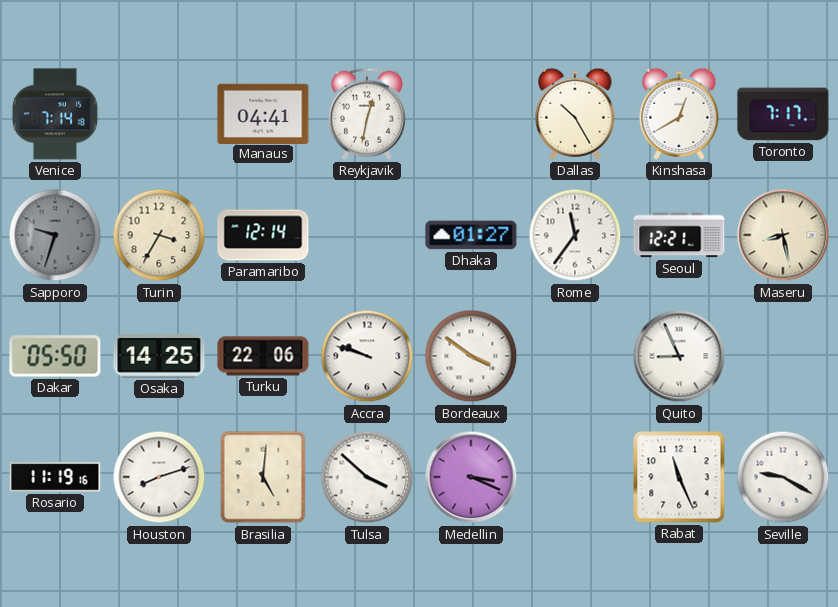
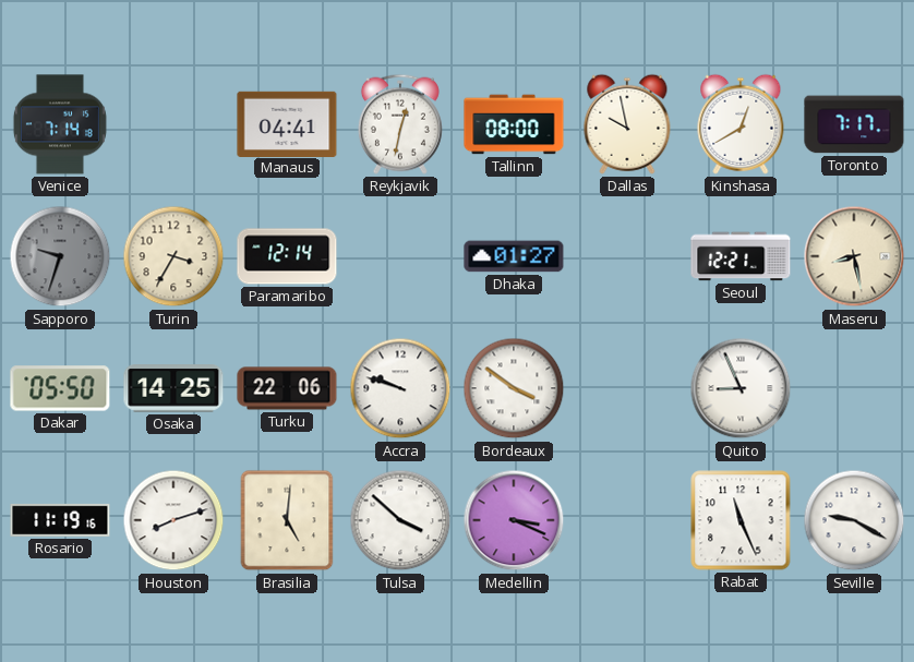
Tallinn: none -> 08:00 (514, 124)
Dallas: 10:25 -> 9:58 (627, 124)
Rome: 11:36 -> none (575, 235)
